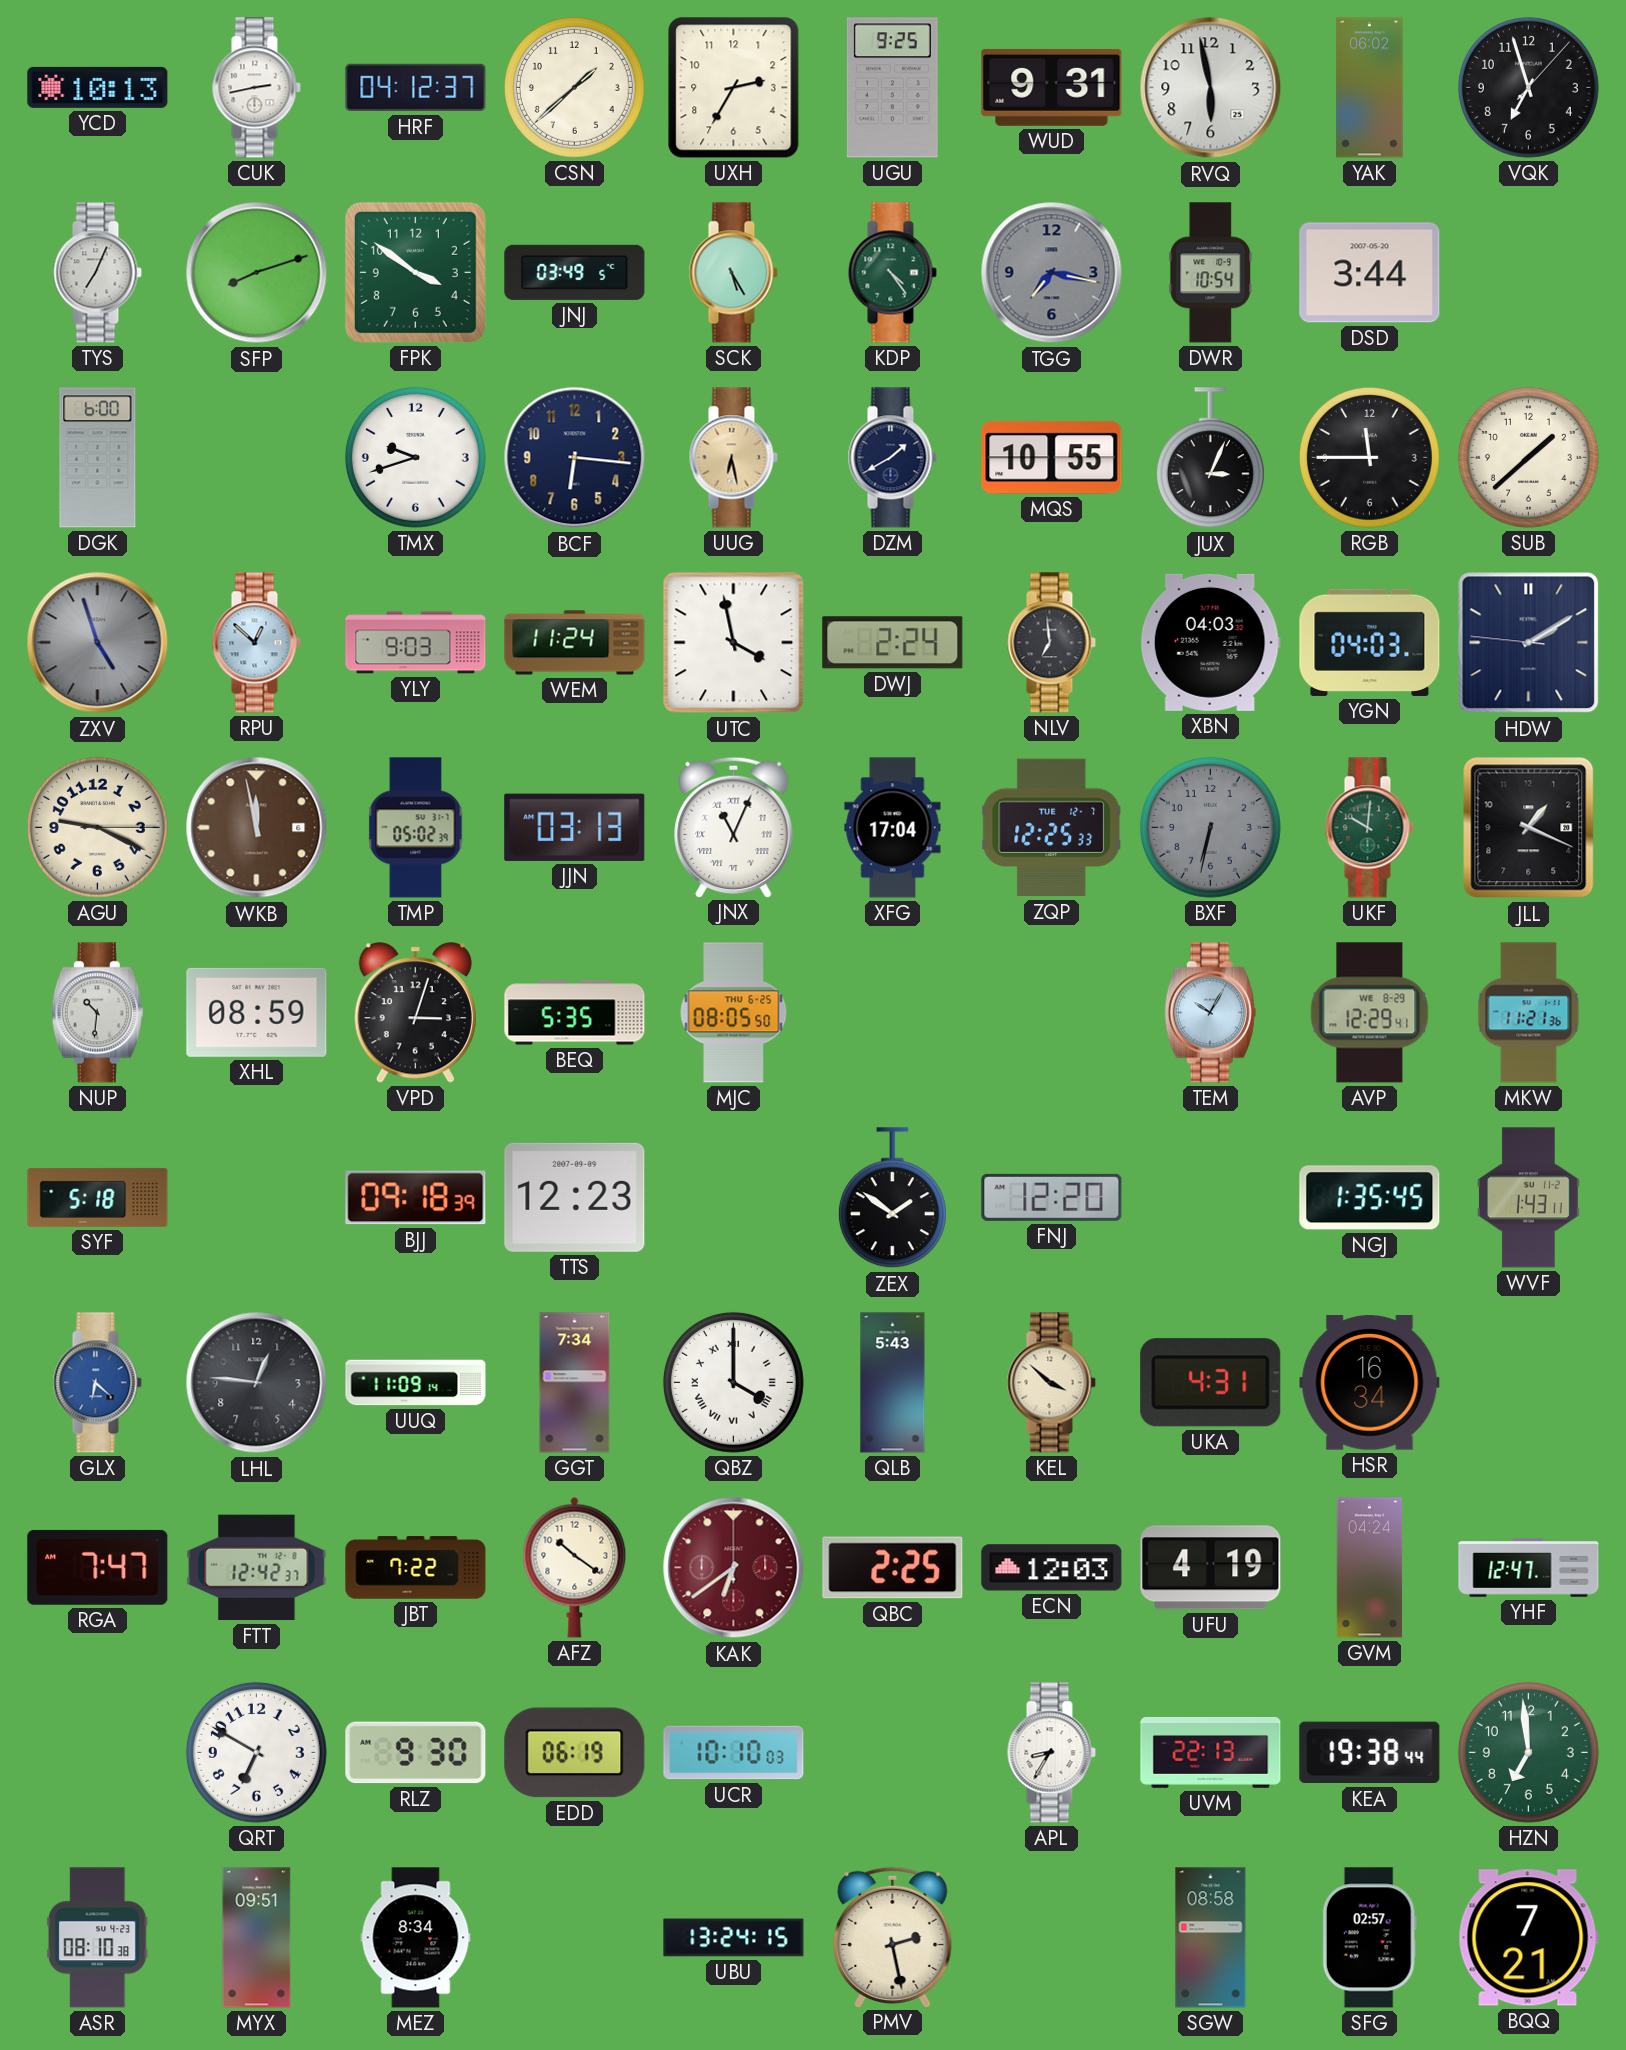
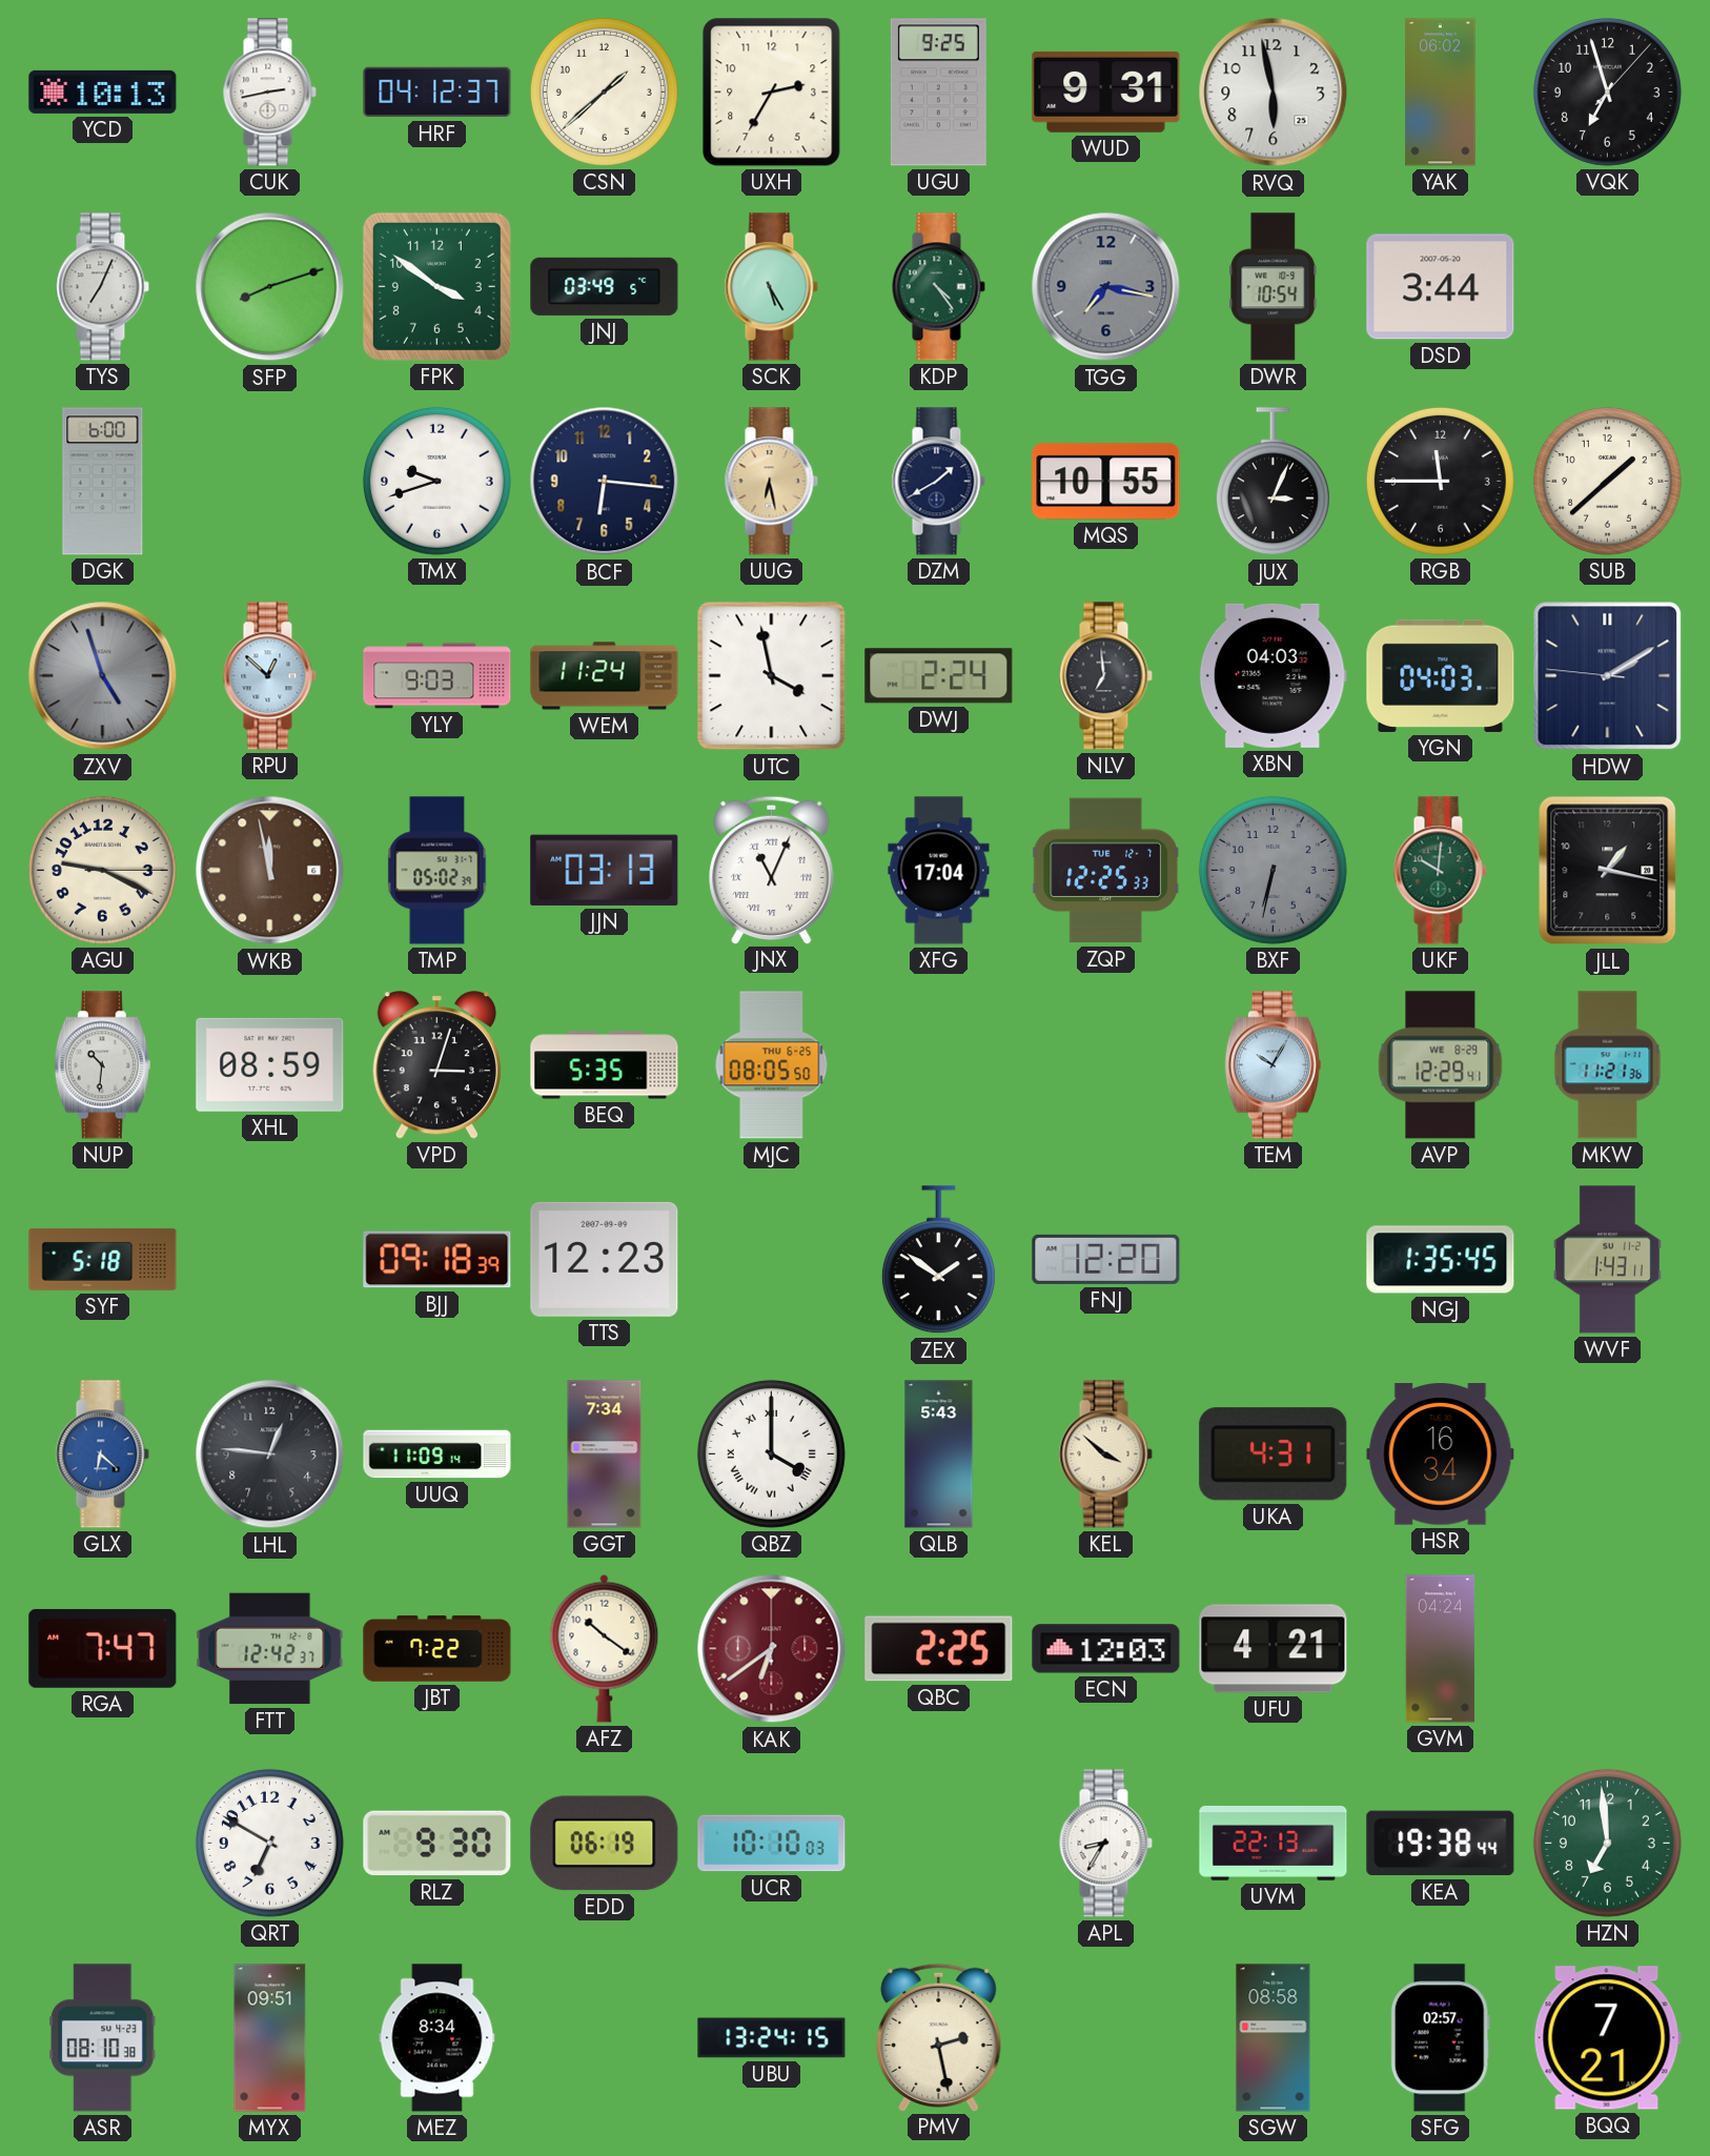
JLL: 1:19 -> 1:17 (1608, 871)
UFU: 4:19 -> 4:21 (1274, 1649)
YHF: 12:47 -> none (1529, 1568)
